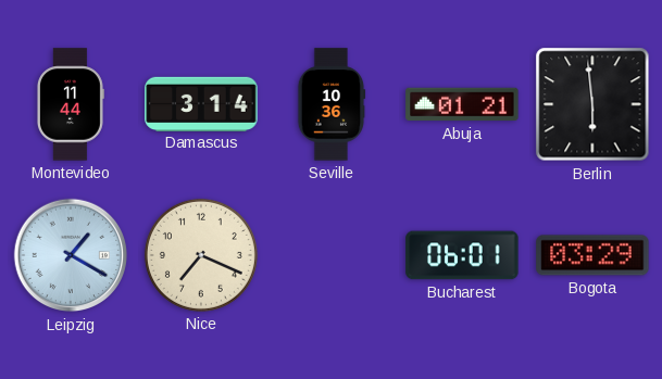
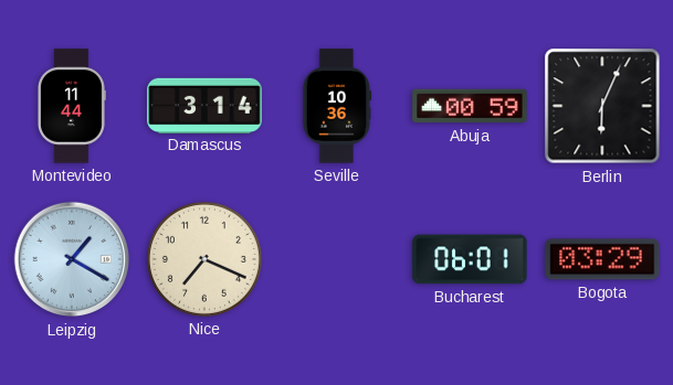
Abuja: 01:21 -> 00:59 (470, 106)
Berlin: 5:59 -> 6:04 (602, 106)
